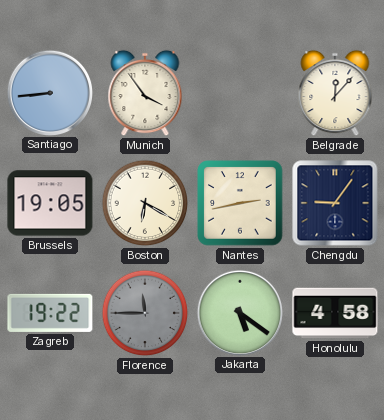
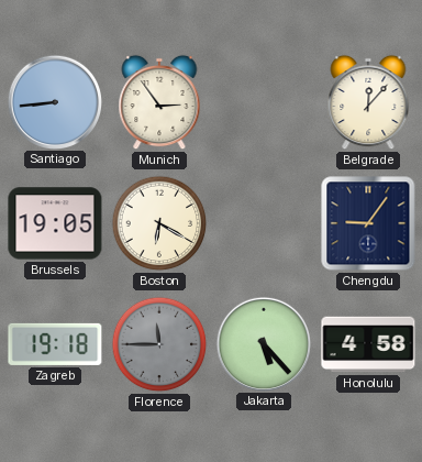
Munich: 3:54 -> 2:54 (159, 102)
Nantes: 2:43 -> none (240, 203)
Zagreb: 19:22 -> 19:18 (55, 344)
Jakarta: 5:21 -> 5:23 (263, 343)
